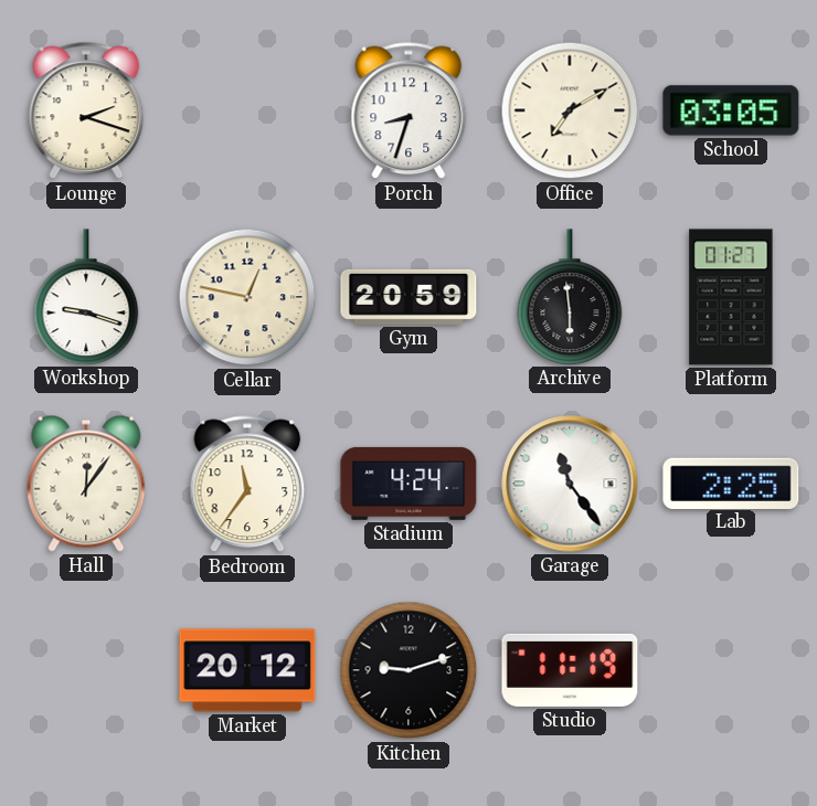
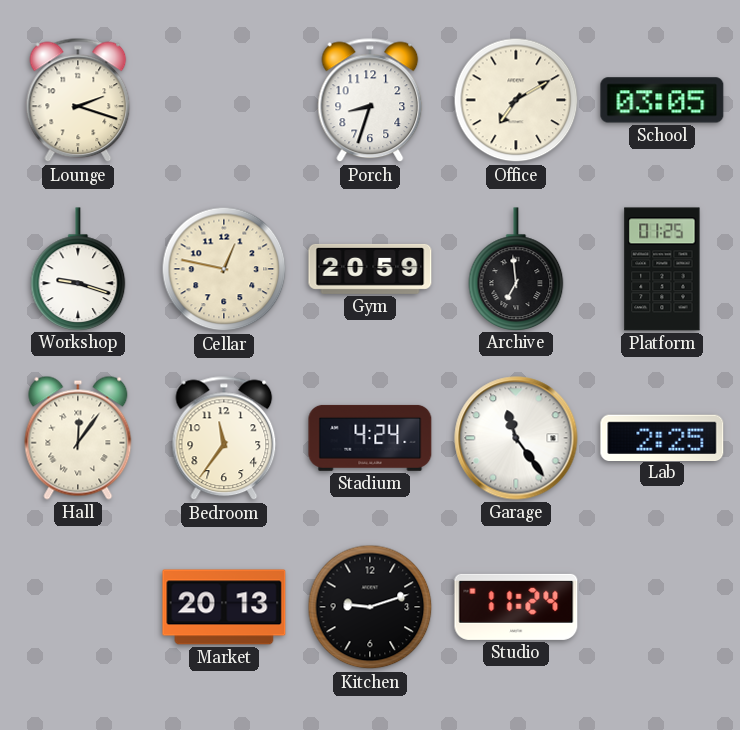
Archive: 5:59 -> 6:59 (516, 269)
Platform: 01:27 -> 01:25 (662, 269)
Market: 20:12 -> 20:13 (224, 607)
Studio: 11:19 -> 11:24 (516, 607)
